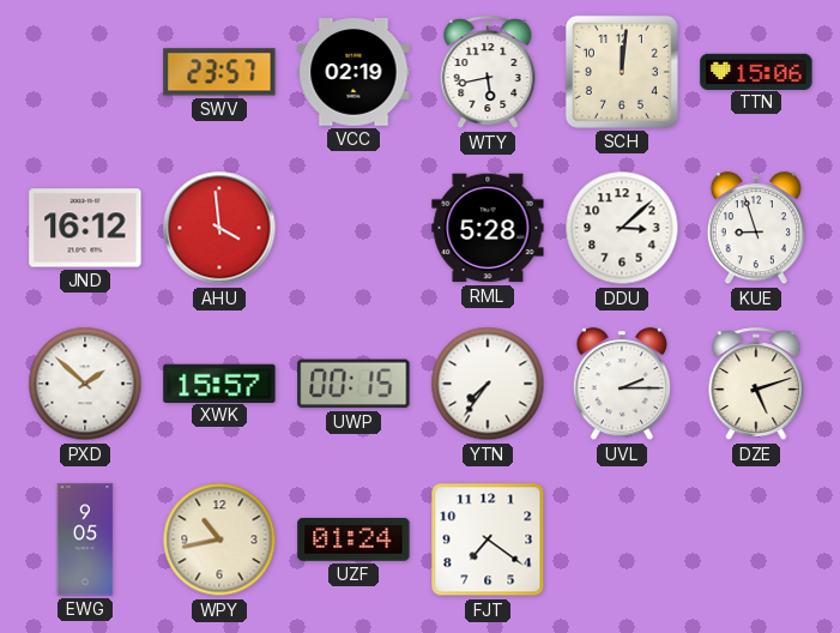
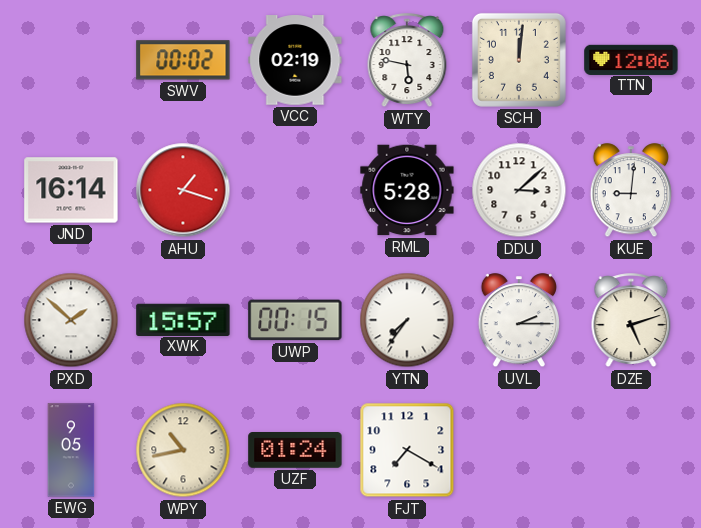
SWV: 23:57 -> 00:02 (183, 60)
WTY: 5:43 -> 5:47 (407, 61)
TTN: 15:06 -> 12:06 (631, 59)
JND: 16:12 -> 16:14 (71, 190)
AHU: 3:59 -> 1:18 (183, 190)
KUE: 8:57 -> 9:01 (630, 191)
FJT: 7:21 -> 7:20 (407, 450)
